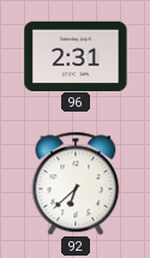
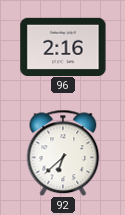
96: 2:31 -> 2:16 (63, 46)
